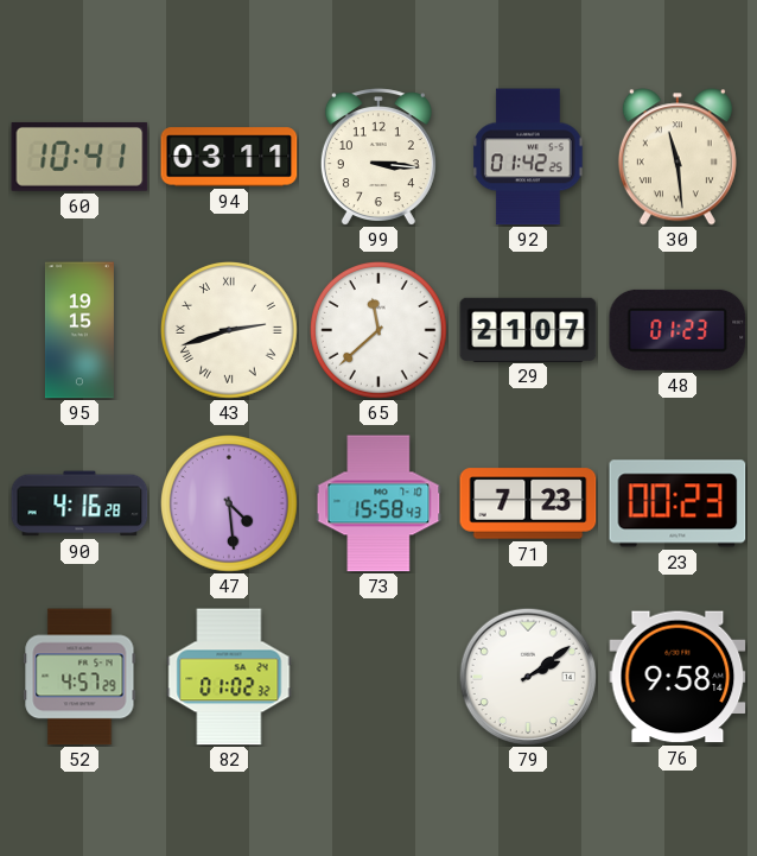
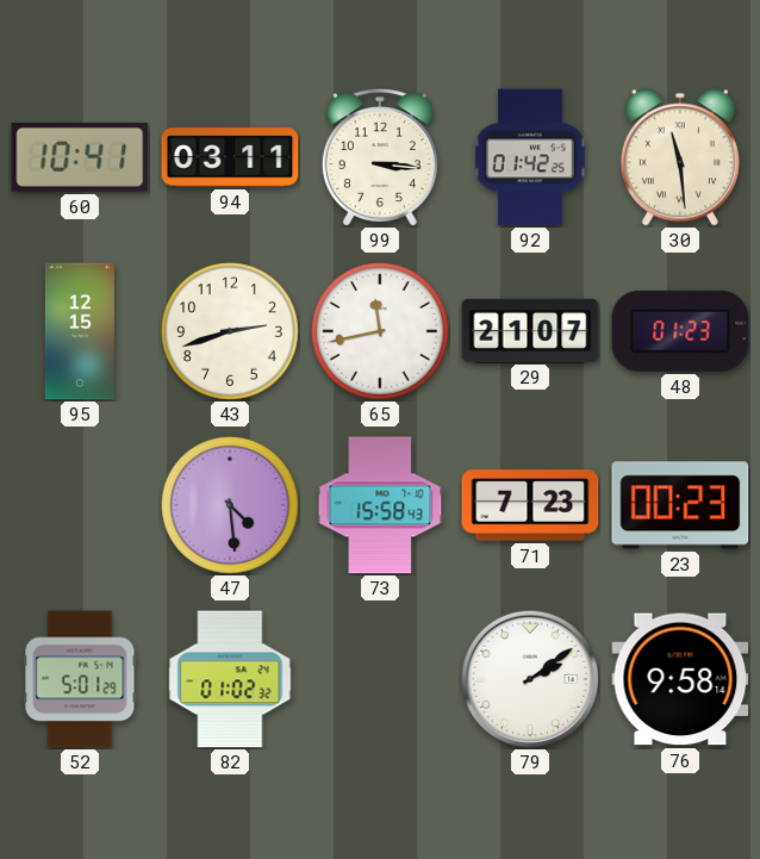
95: 19:15 -> 12:15 (80, 331)
43 numerals: Roman -> Arabic (231, 332)
65: 11:38 -> 11:43 (381, 332)
90: 4:16 -> none (79, 503)
52: 4:57 -> 5:01 (80, 679)
